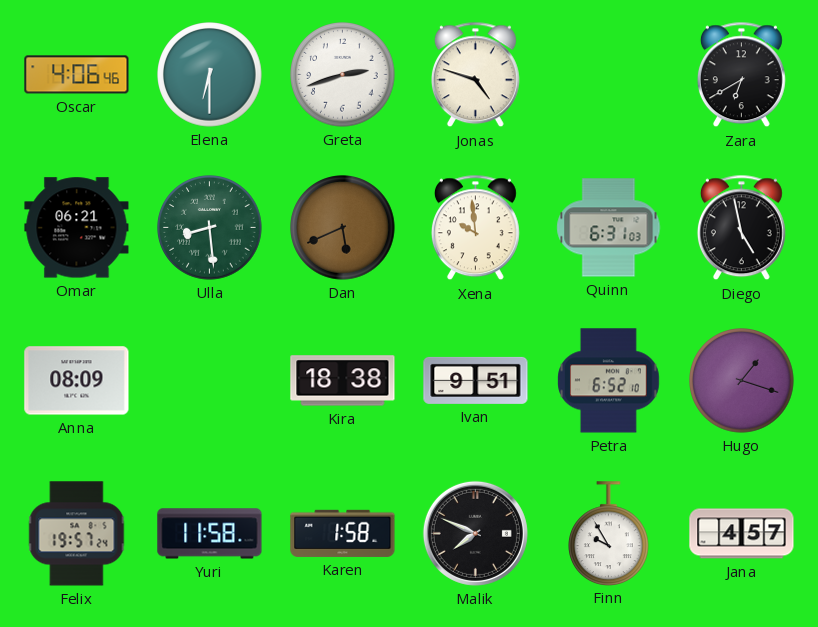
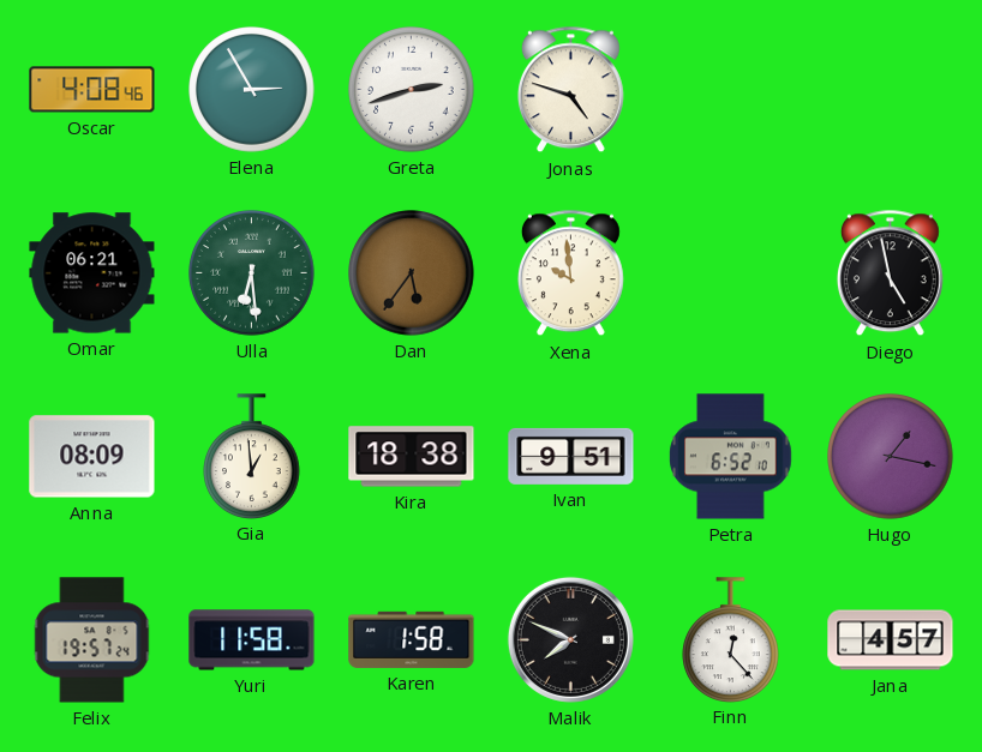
Oscar: 4:06 -> 4:08 (92, 90)
Elena: 6:30 -> 2:55 (252, 90)
Zara: 6:40 -> none (741, 75)
Ulla: 8:29 -> 6:29 (252, 273)
Dan: 5:41 -> 5:36 (412, 273)
Quinn: 6:31 -> none (609, 228)
Gia: none -> 12:59 (252, 456)
Hugo: 1:18 -> 1:17 (891, 457)
Finn: 9:55 -> 12:23 (731, 639)
